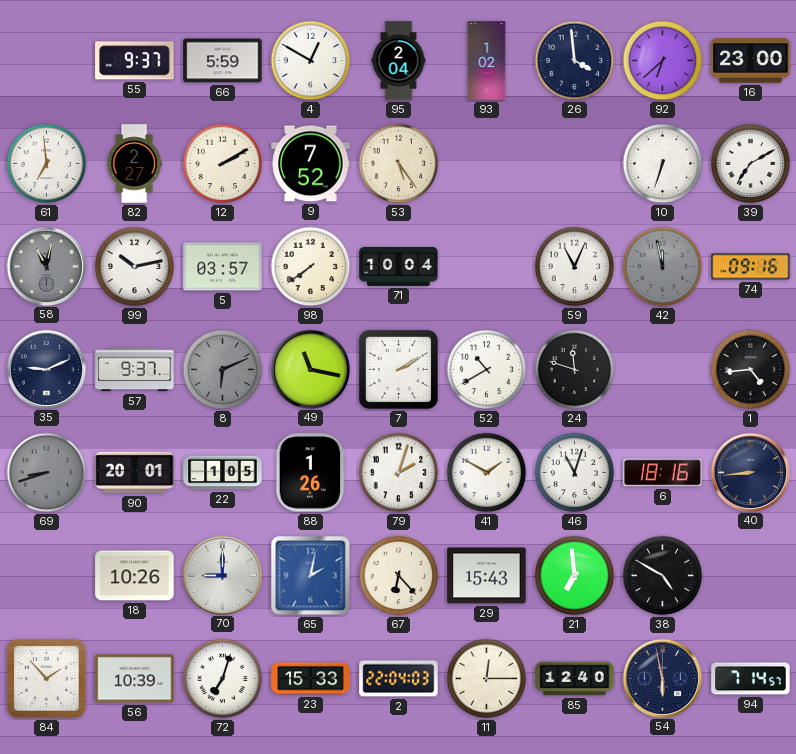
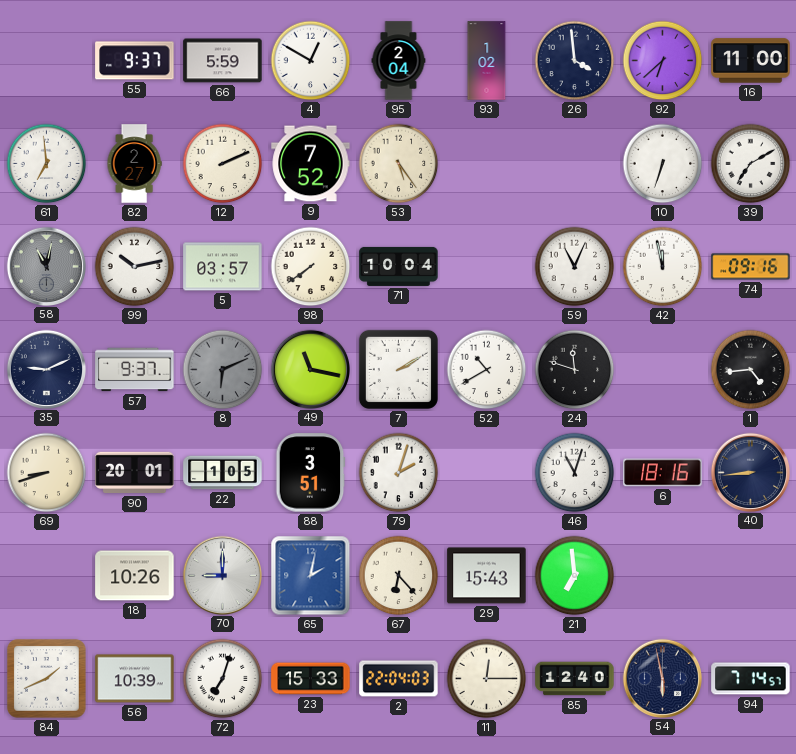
16: 23:00 -> 11:00 (751, 61)
12: 2:10 -> 2:11 (223, 164)
42 dial: grey -> white (663, 267)
69 dial: grey -> cream (47, 473)
88: 1:26 -> 3:51 (311, 473)
41: 1:50 -> none (487, 473)
38: 4:50 -> none (663, 576)
84: 1:53 -> 1:41 (47, 679)
